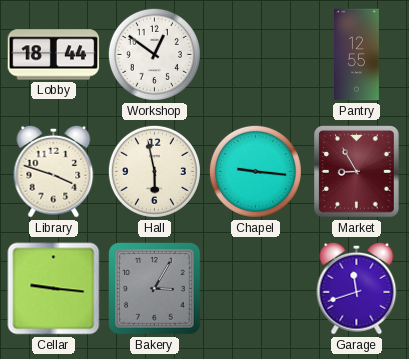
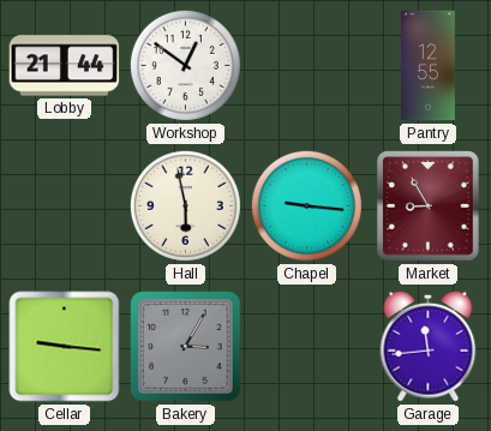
Lobby: 18:44 -> 21:44 (65, 66)
Library: 3:48 -> none (54, 171)
Garage: 11:42 -> 11:44 (429, 346)
